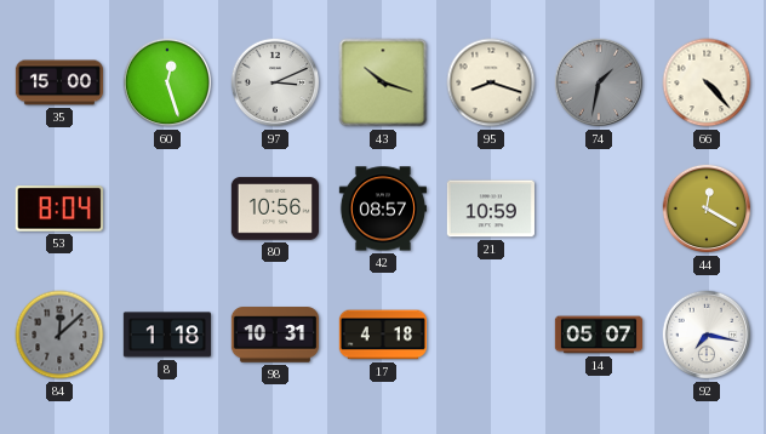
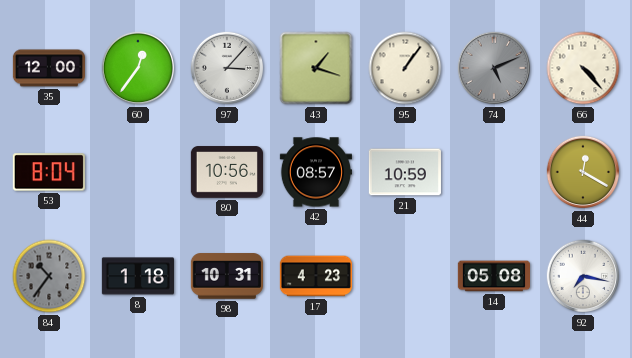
35: 15:00 -> 12:00 (49, 68)
60: 12:27 -> 12:36 (138, 68)
97: 3:11 -> 3:07 (227, 68)
43: 10:18 -> 1:18 (316, 68)
95: 8:18 -> 1:06 (405, 68)
74: 1:32 -> 5:11 (494, 68)
84: 12:08 -> 10:36 (49, 276)
17: 4:18 -> 4:23 (315, 276)
14: 05:07 -> 05:08 (493, 276)
